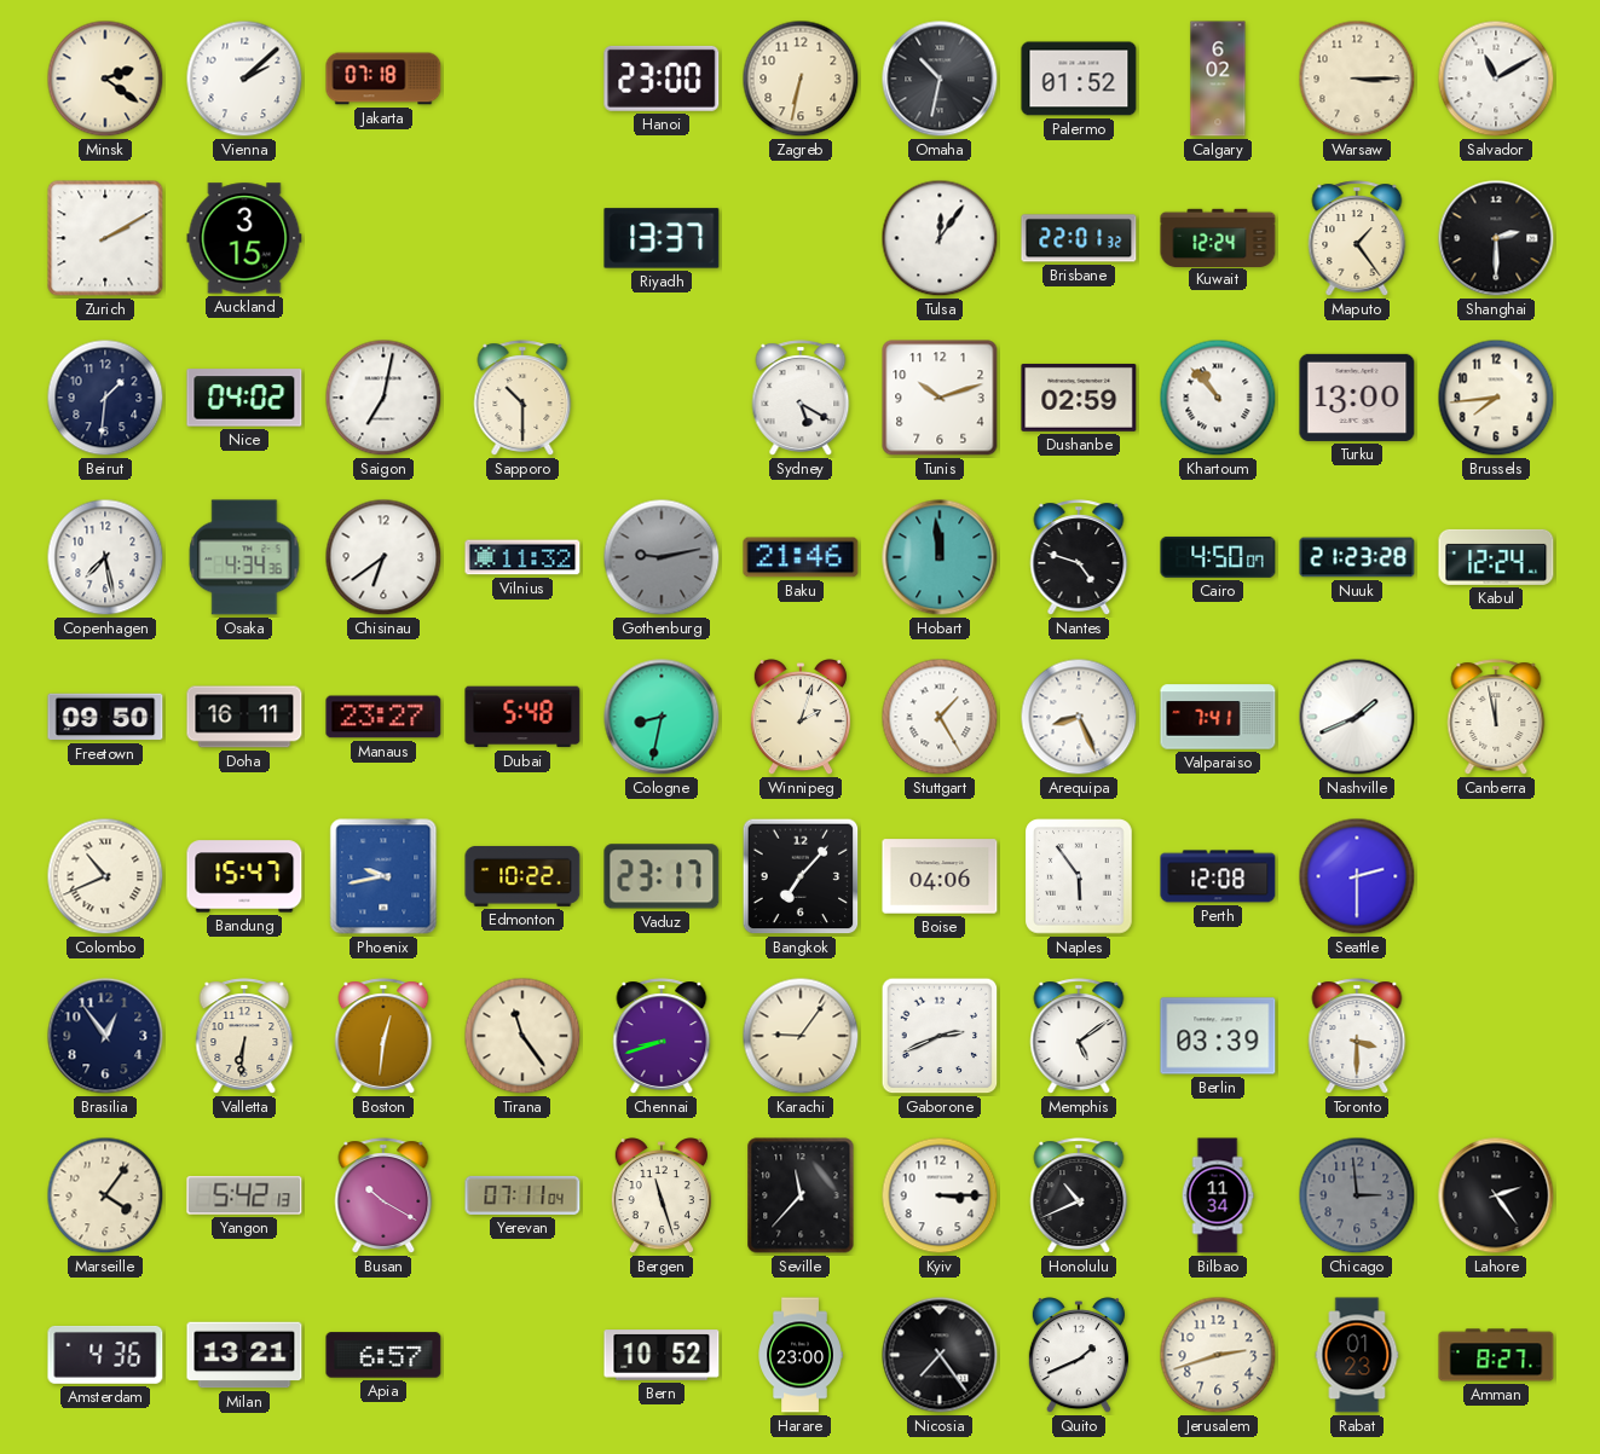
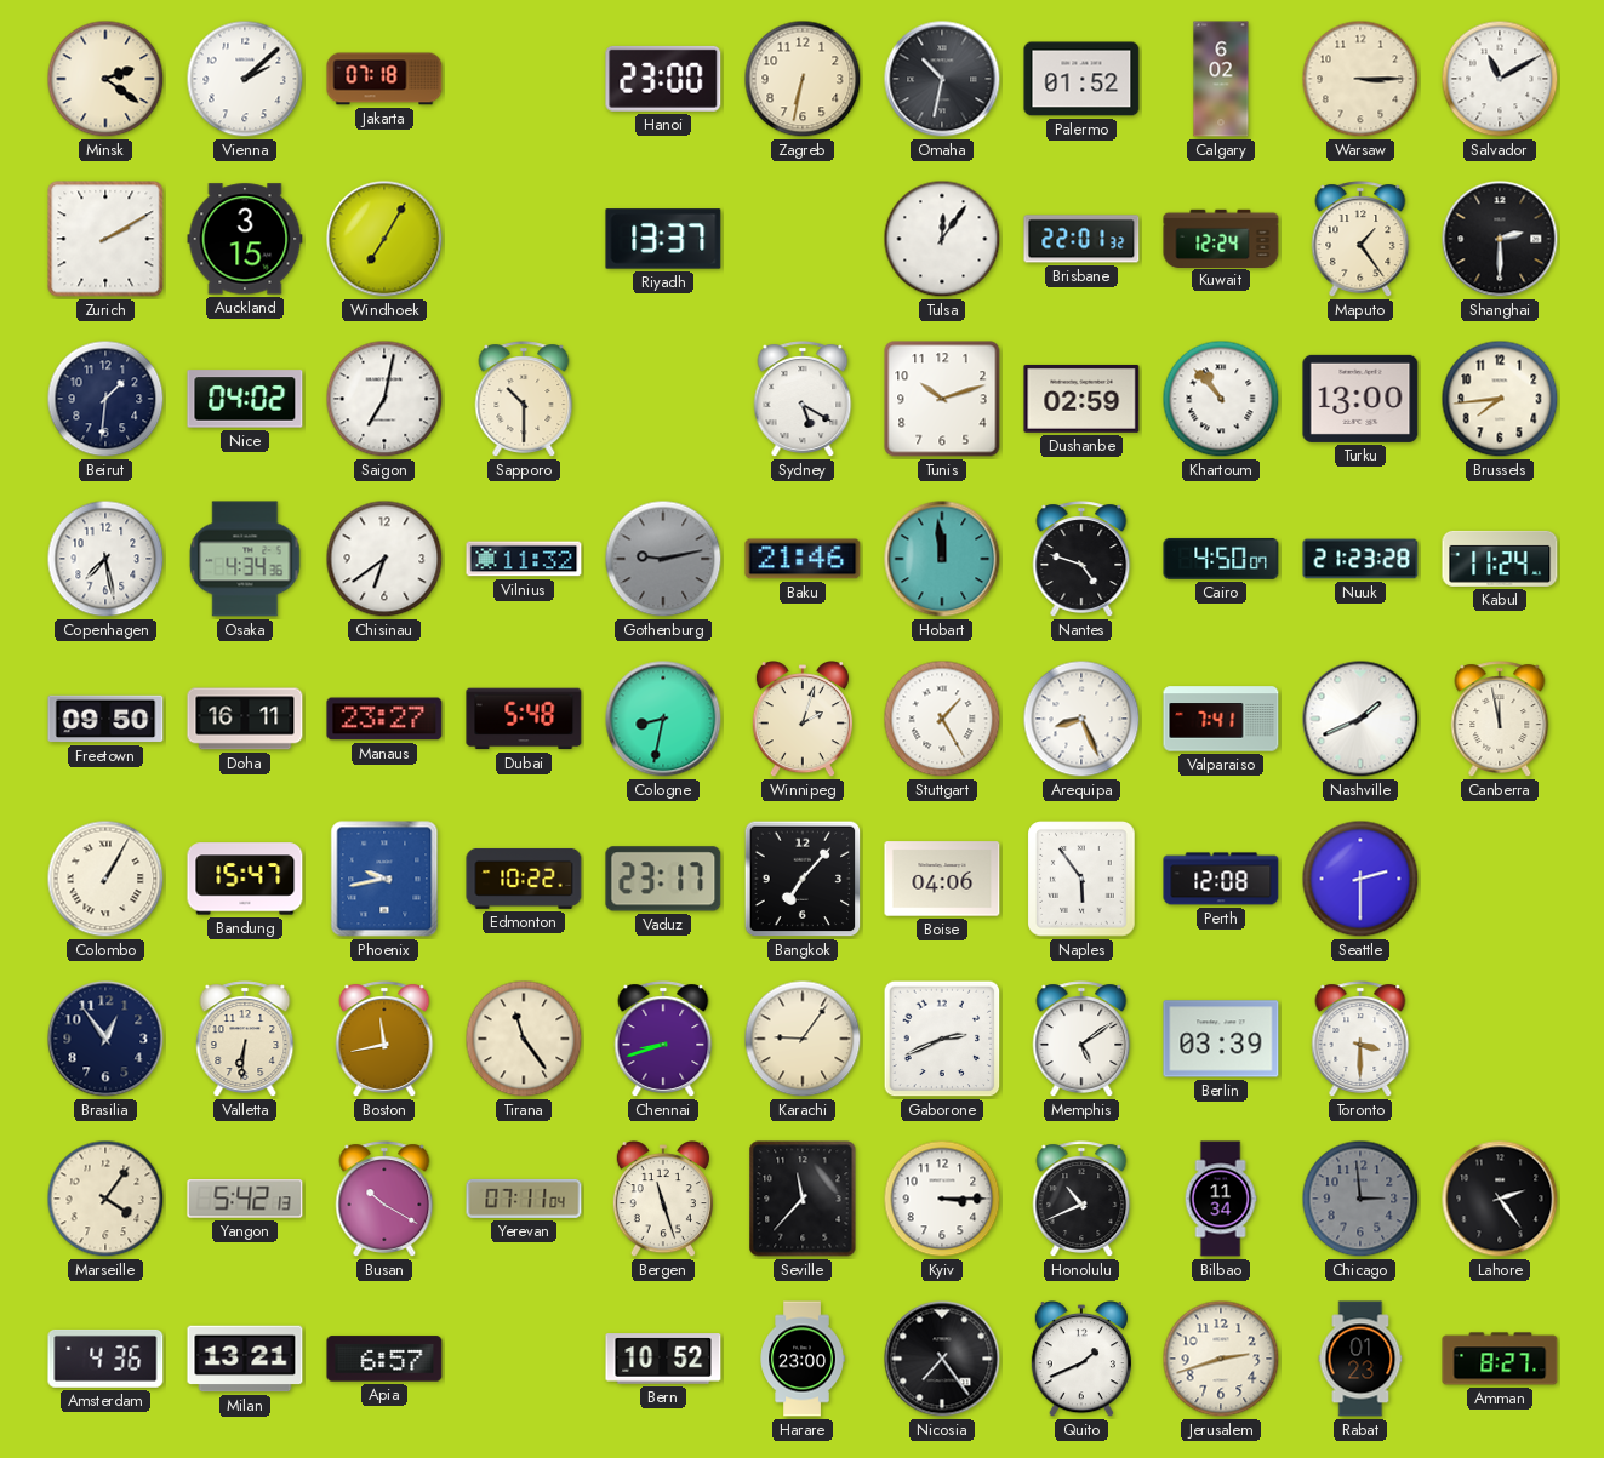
Windhoek: none -> 7:05 (384, 239)
Kabul: 12:24 -> 11:24 (1500, 559)
Colombo: 10:41 -> 1:05 (105, 879)
Boston: 12:31 -> 11:43 (384, 1039)
